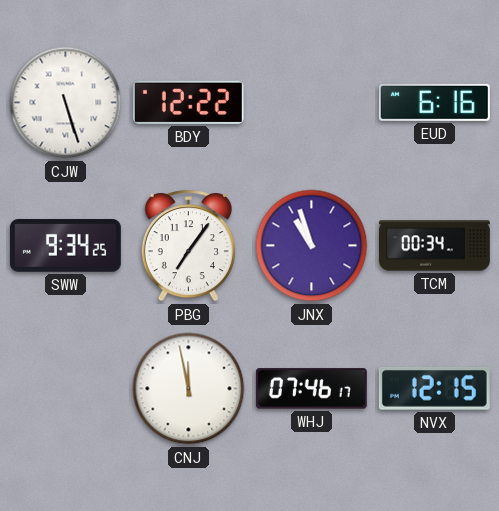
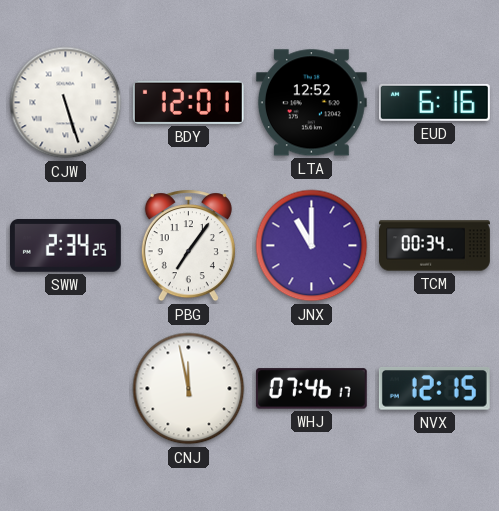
BDY: 12:22 -> 12:01 (188, 102)
LTA: none -> 12:52 (311, 103)
SWW: 9:34 -> 2:34 (65, 246)
JNX: 10:57 -> 11:00 (312, 246)
